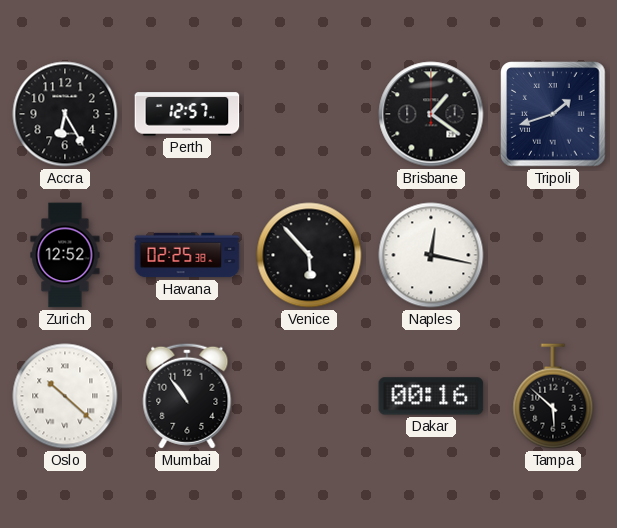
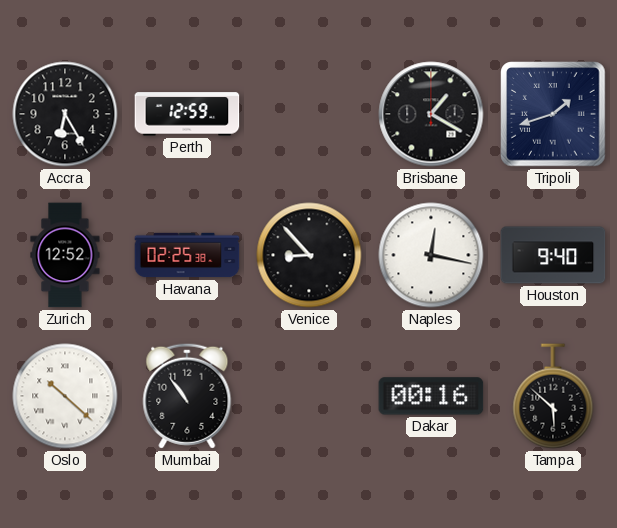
Perth: 12:57 -> 12:59 (187, 114)
Brisbane: 1:21 -> 1:20 (431, 114)
Venice: 5:53 -> 8:53 (309, 255)
Houston: none -> 9:40 (553, 255)
